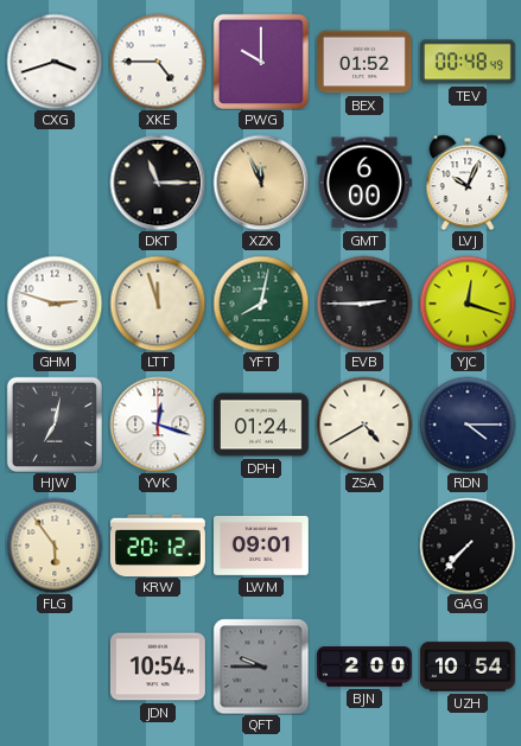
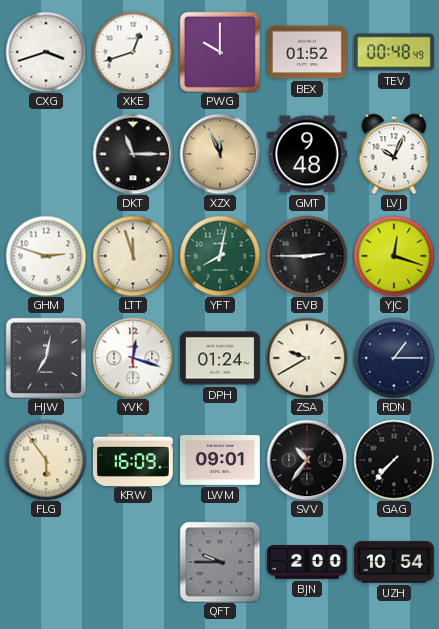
XKE: 4:45 -> 12:42 (133, 52)
GMT: 6:00 -> 9:48 (307, 154)
ZSA: 4:40 -> 9:40 (307, 358)
RDN: 4:15 -> 1:15 (394, 358)
KRW: 20:12 -> 16:09 (134, 459)
SVV: none -> 10:36 (307, 460)
JDN: 10:54 -> none (158, 667)
